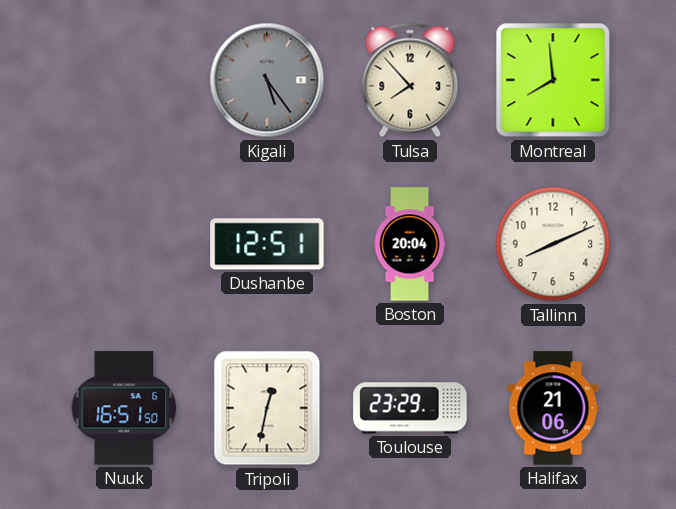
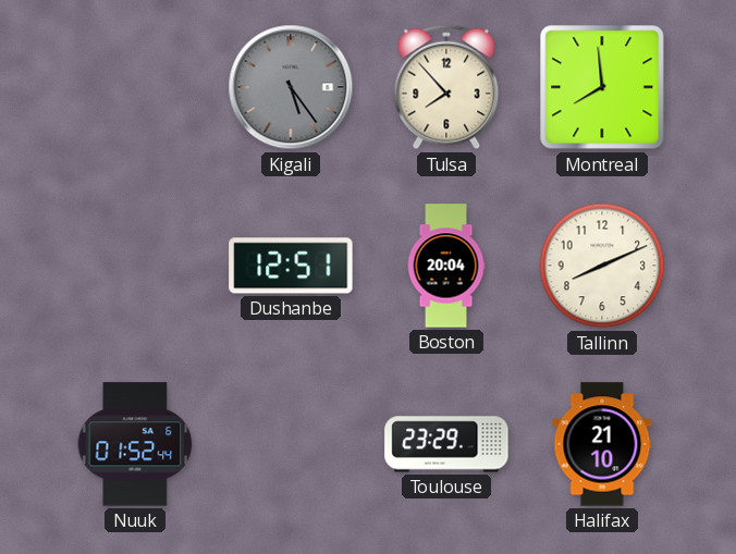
Nuuk: 16:51 -> 01:52 (135, 444)
Tripoli: 12:32 -> none (267, 408)
Halifax: 21:06 -> 21:10 (602, 444)
